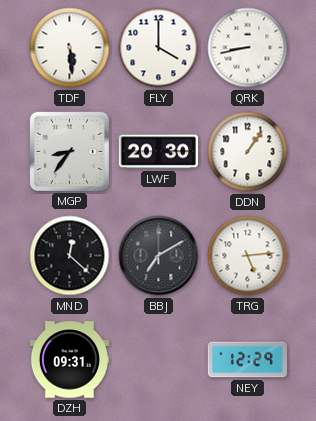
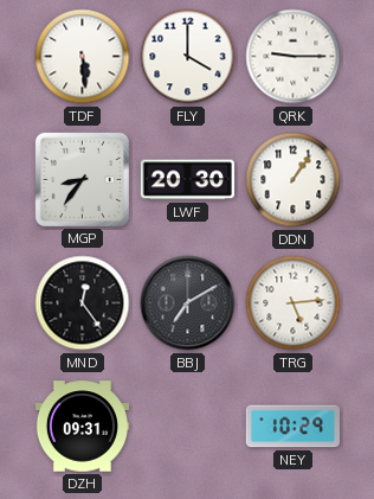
QRK: 8:43 -> 9:15 (294, 57)
MND: 12:22 -> 12:24 (83, 303)
NEY: 12:29 -> 10:29 (292, 427)
